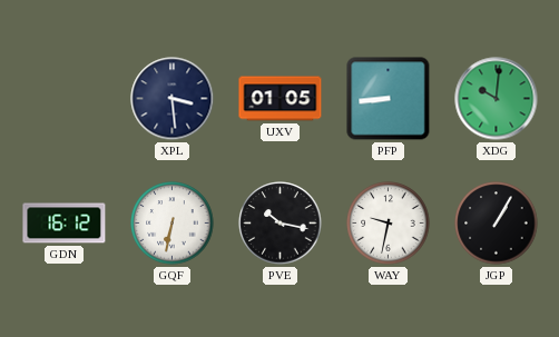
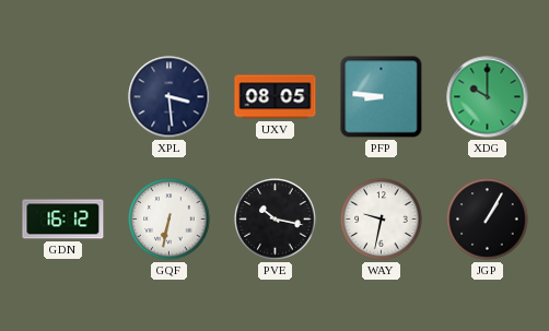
UXV: 01:05 -> 08:05 (276, 97)
PFP: 8:44 -> 8:46 (382, 97)
XDG: 10:01 -> 10:00 (488, 97)
